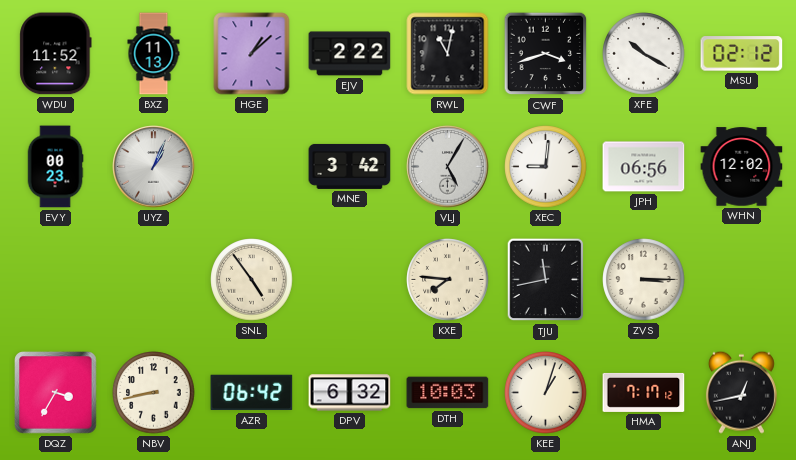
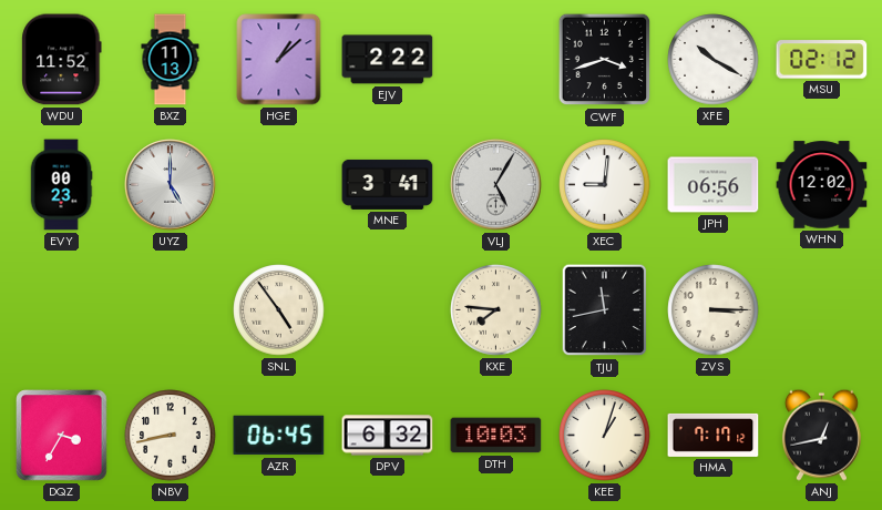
RWL: 11:02 -> none (448, 54)
UYZ: 1:04 -> 5:00 (171, 185)
MNE: 3:42 -> 3:41 (388, 184)
AZR: 06:42 -> 06:45 (279, 436)
